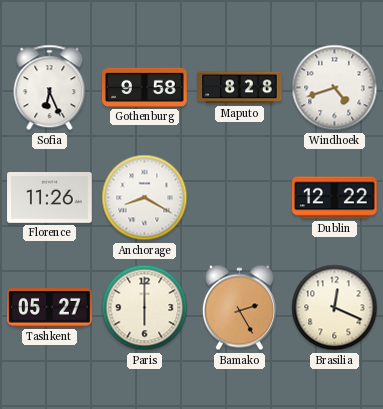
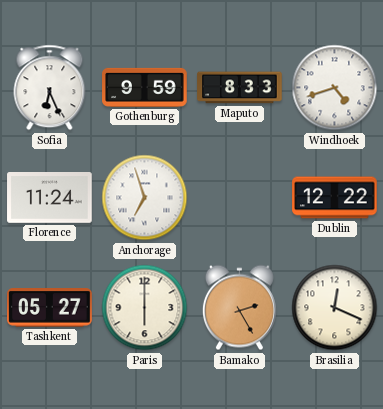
Gothenburg: 9:58 -> 9:59 (145, 87)
Maputo: 8:28 -> 8:33 (240, 88)
Florence: 11:26 -> 11:24 (50, 198)
Anchorage: 8:20 -> 6:57 (145, 198)
